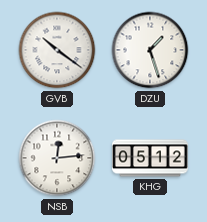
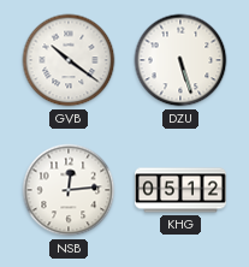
DZU: 1:27 -> 5:27 (180, 60)
